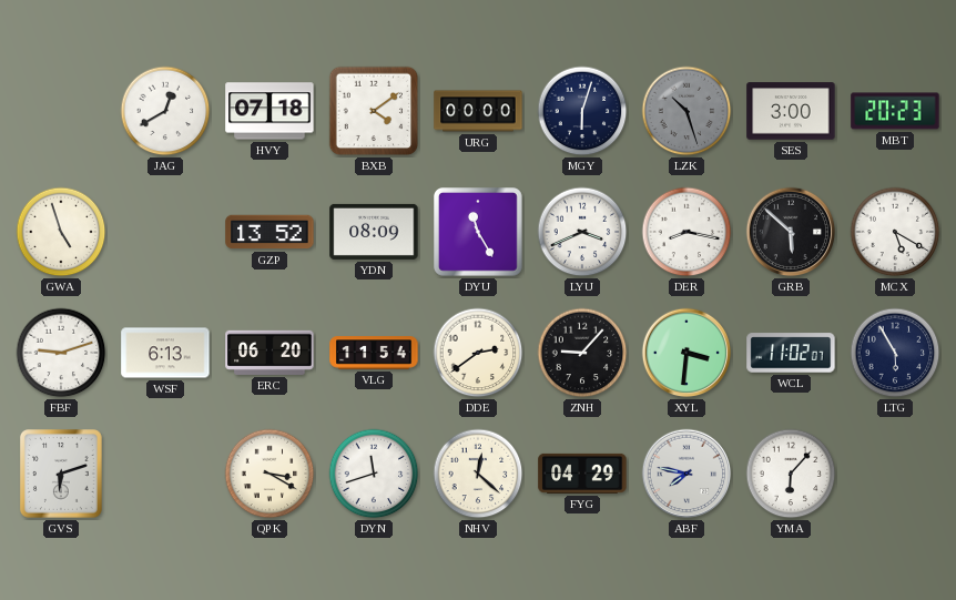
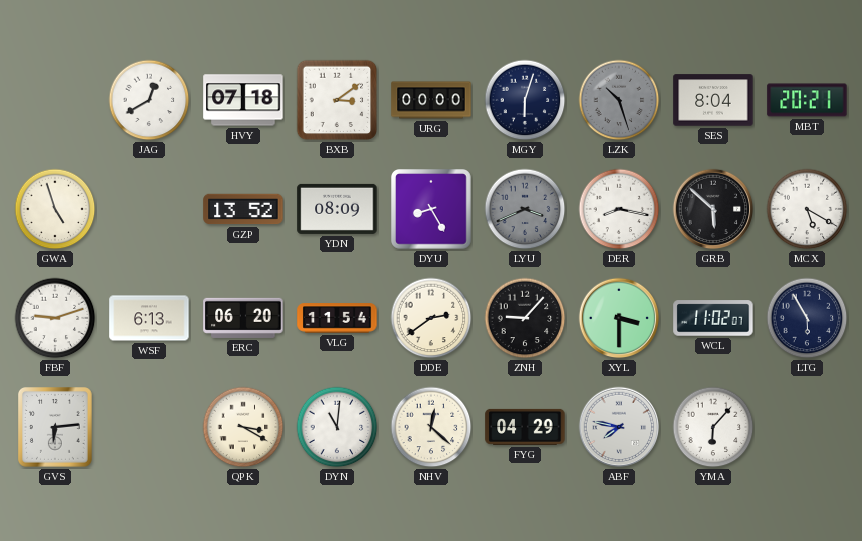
BXB: 4:09 -> 3:09 (337, 100)
SES: 3:00 -> 8:04 (713, 100)
MBT: 20:23 -> 20:21 (807, 100)
DYU: 11:25 -> 8:25 (432, 210)
LYU dial: white -> grey (525, 209)
XYL: 3:31 -> 3:30 (619, 318)
GVS: 6:12 -> 6:14 (56, 428)
DYN: 11:42 -> 11:01 (337, 427)
